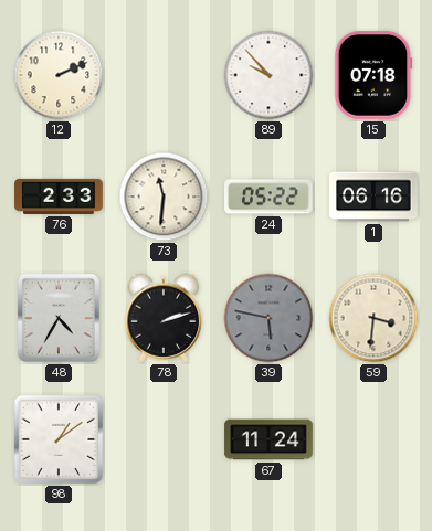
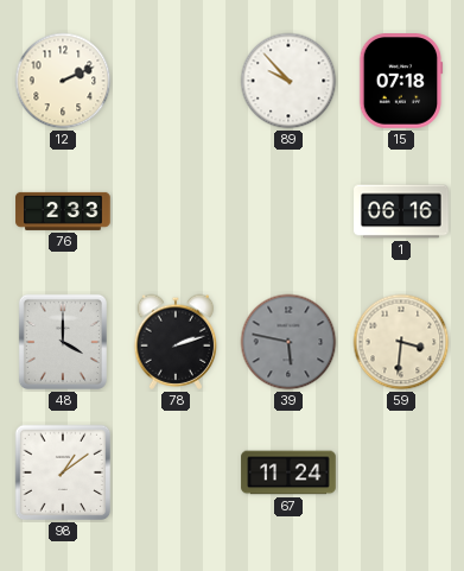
73: 11:31 -> none (164, 197)
24: 05:22 -> none (268, 197)
48: 4:35 -> 4:00 (63, 342)
